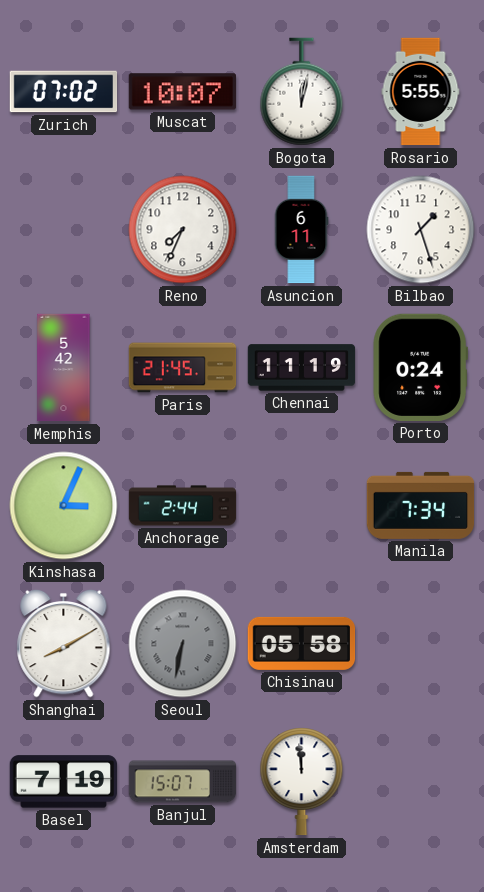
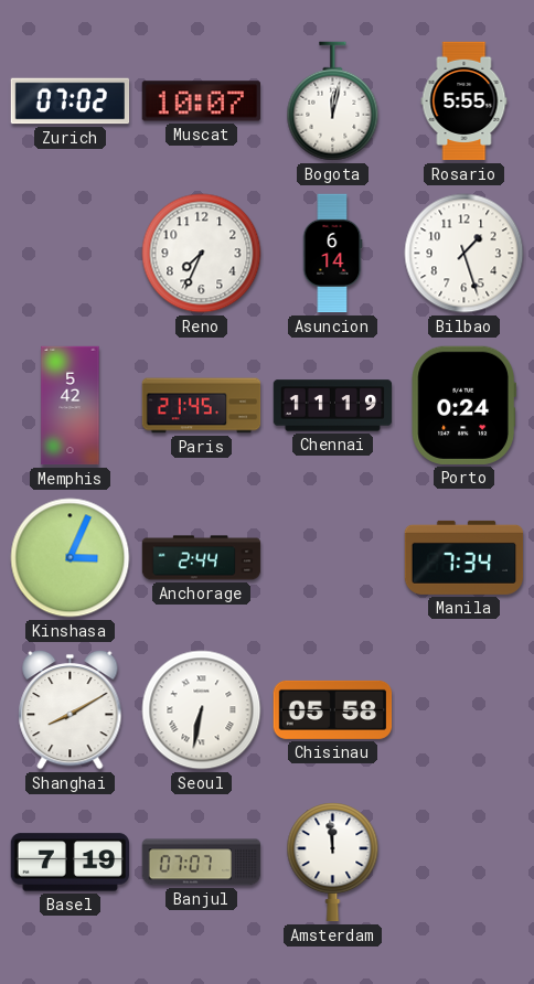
Asuncion: 6:11 -> 6:14 (332, 254)
Seoul dial: grey -> white (202, 710)
Banjul: 15:07 -> 07:07 (202, 863)
